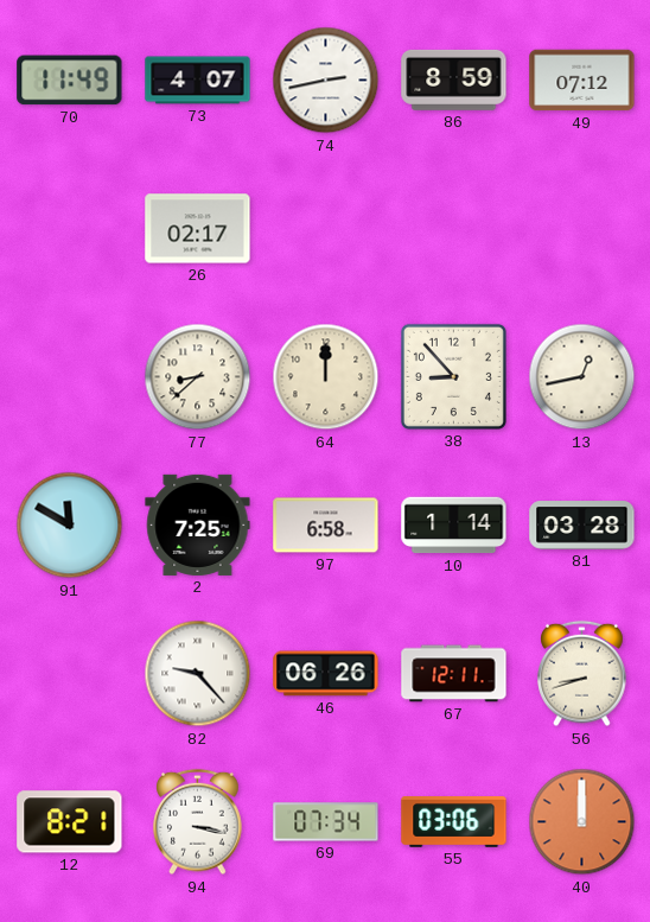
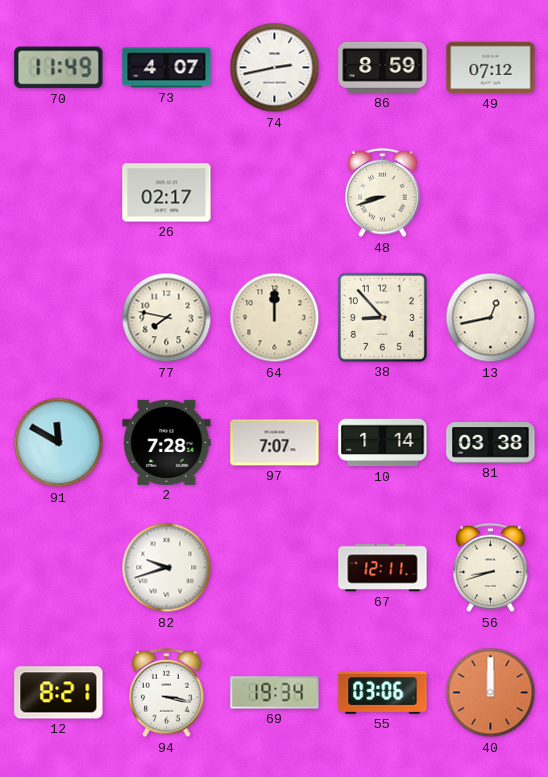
48: none -> 8:42 (383, 193)
77: 8:38 -> 7:47 (167, 318)
2: 7:25 -> 7:28 (167, 442)
97: 6:58 -> 7:07 (275, 443)
81: 03:28 -> 03:38 (491, 443)
82: 9:23 -> 9:42 (167, 568)
46: 06:26 -> none (326, 674)
69: 07:34 -> 19:34 (275, 693)
